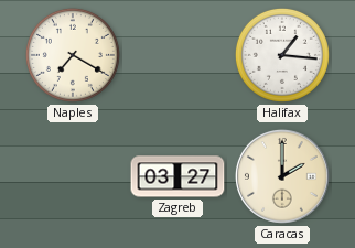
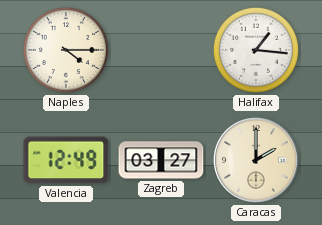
Naples: 7:20 -> 4:15 (66, 50)
Valencia: none -> 12:49 (66, 160)
